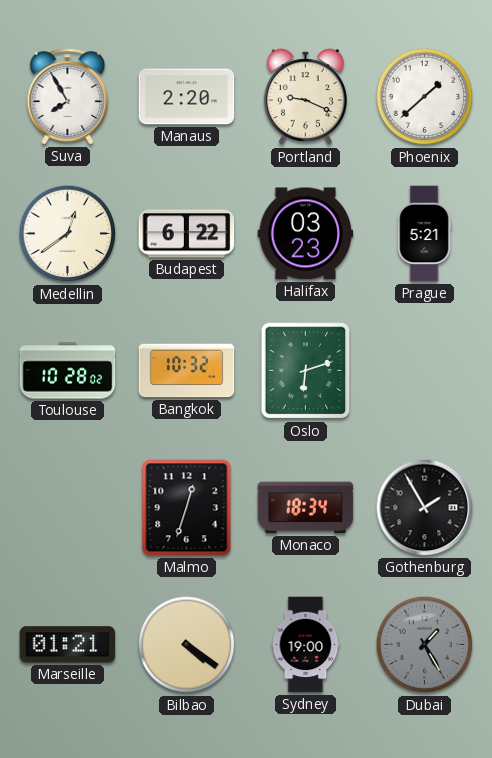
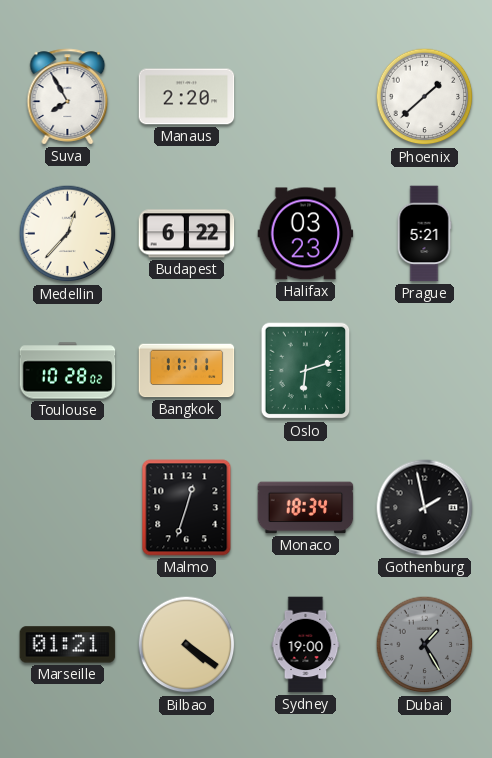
Portland: 9:19 -> none (305, 97)
Medellin: 12:39 -> 12:37 (68, 234)
Bangkok: 10:32 -> 11:11 (187, 371)
Gothenburg: 1:55 -> 1:58 (425, 508)
